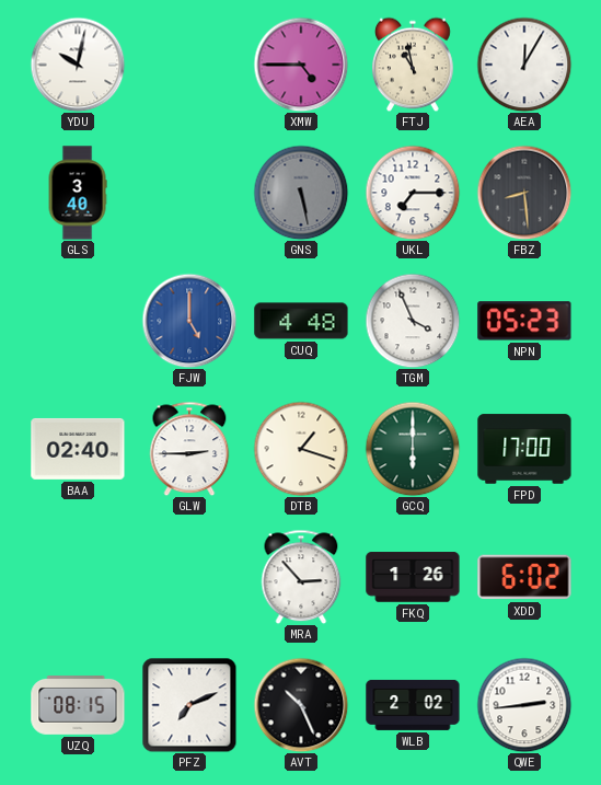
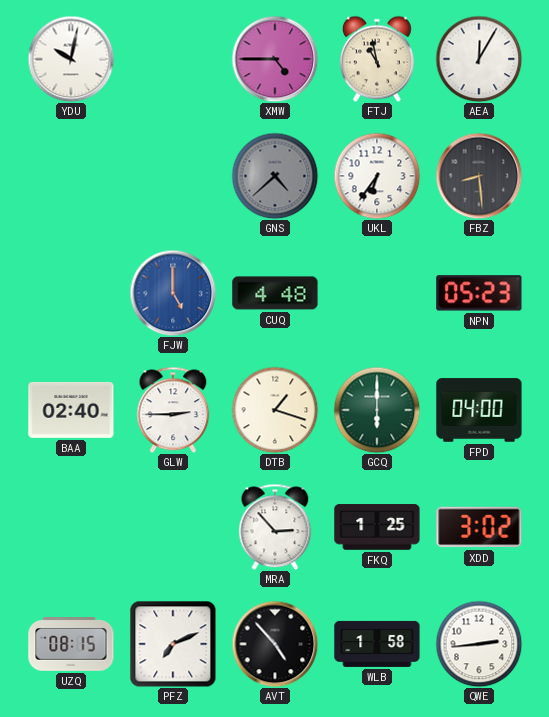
GLS: 3:40 -> none (78, 193)
GNS: 5:28 -> 4:38 (275, 176)
UKL: 7:15 -> 6:36 (377, 176)
TGM: 3:56 -> none (413, 321)
FPD: 17:00 -> 04:00 (479, 410)
FKQ: 1:26 -> 1:25 (377, 527)
XDD: 6:02 -> 3:02 (479, 527)
AVT: 10:26 -> 4:53 (275, 644)
WLB: 2:02 -> 1:58 (377, 644)
